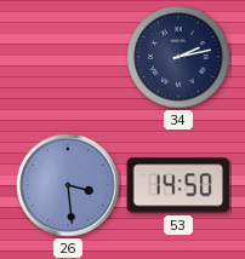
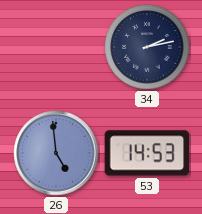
26: 3:29 -> 4:59 (56, 153)
53: 14:50 -> 14:53 (147, 153)
